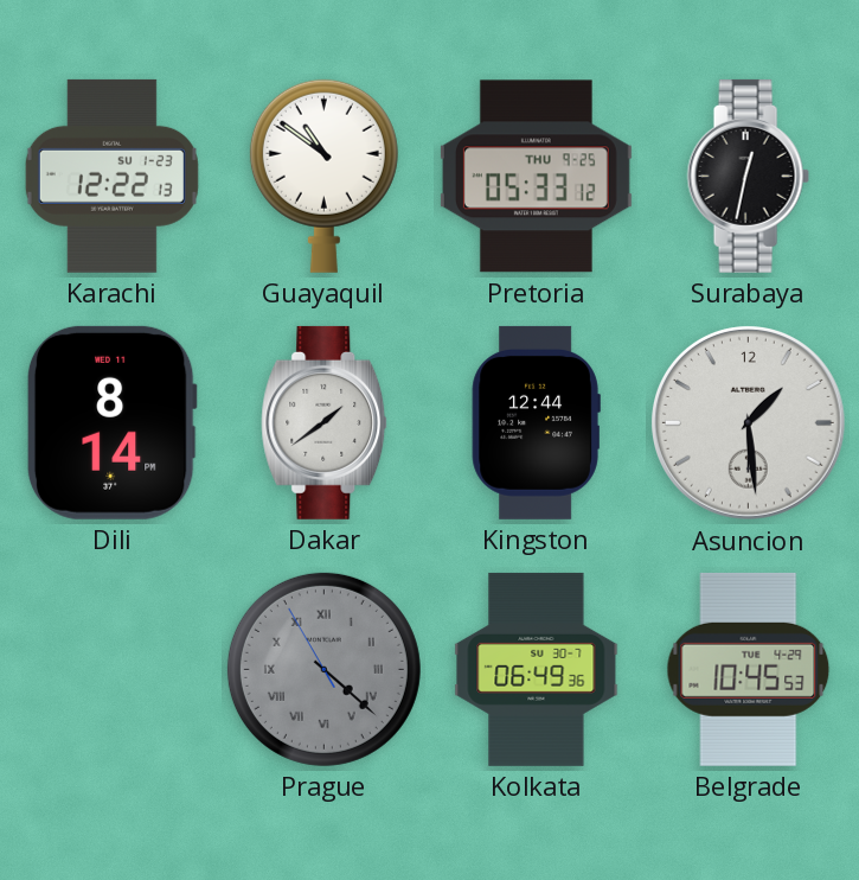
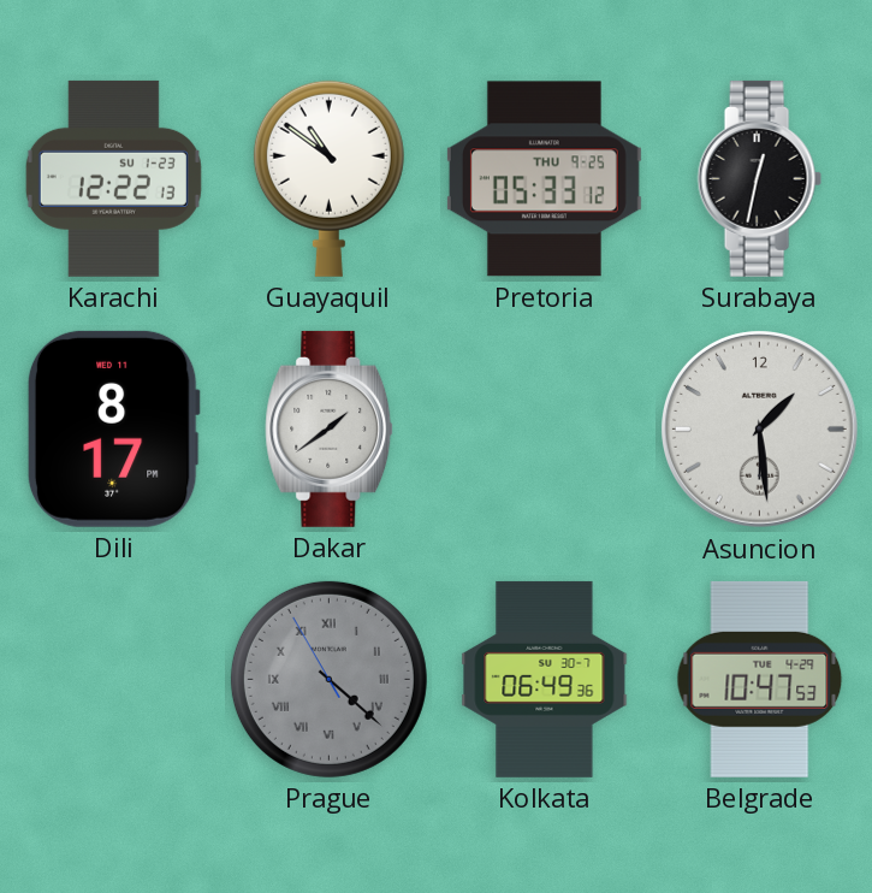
Dili: 8:14 -> 8:17 (113, 428)
Kingston: 12:44 -> none (536, 422)
Belgrade: 10:45 -> 10:47 (760, 679)
